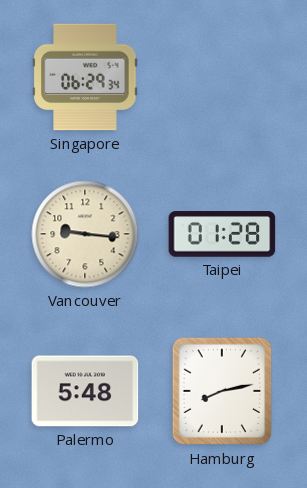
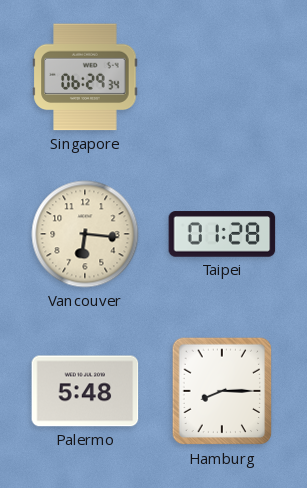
Vancouver: 9:16 -> 6:16 (85, 234)
Hamburg: 8:13 -> 8:15 (222, 391)
